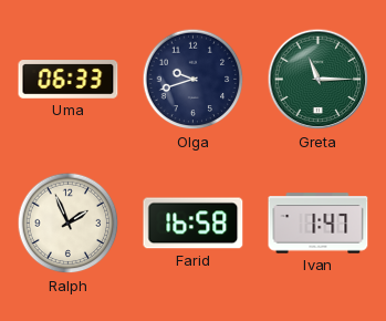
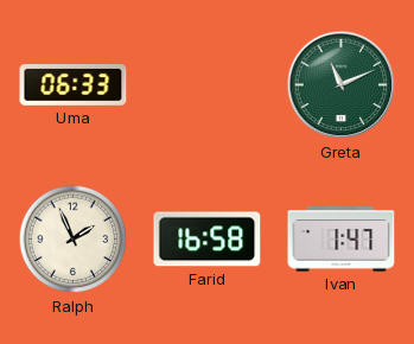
Olga: 9:42 -> none (194, 80)
Greta: 11:15 -> 11:11 (342, 85)
